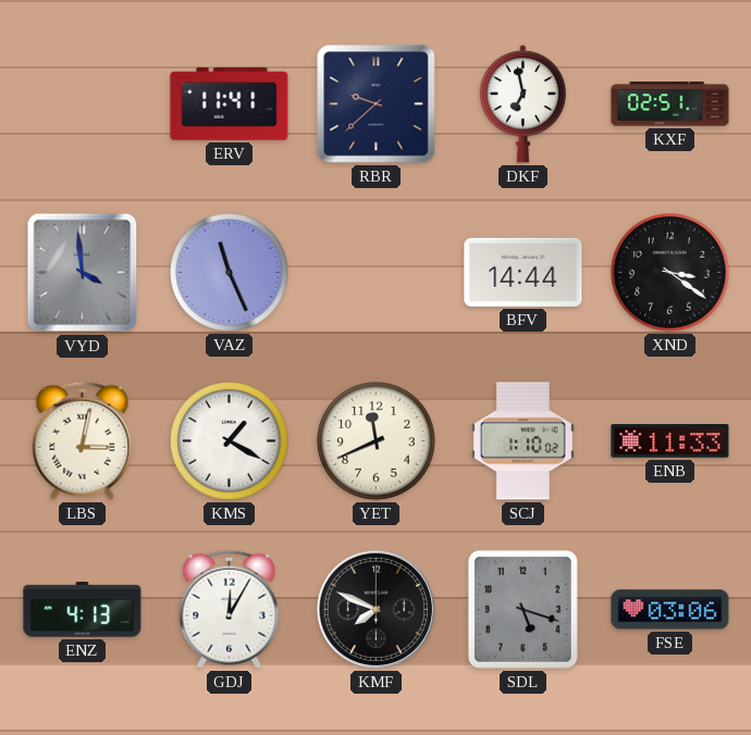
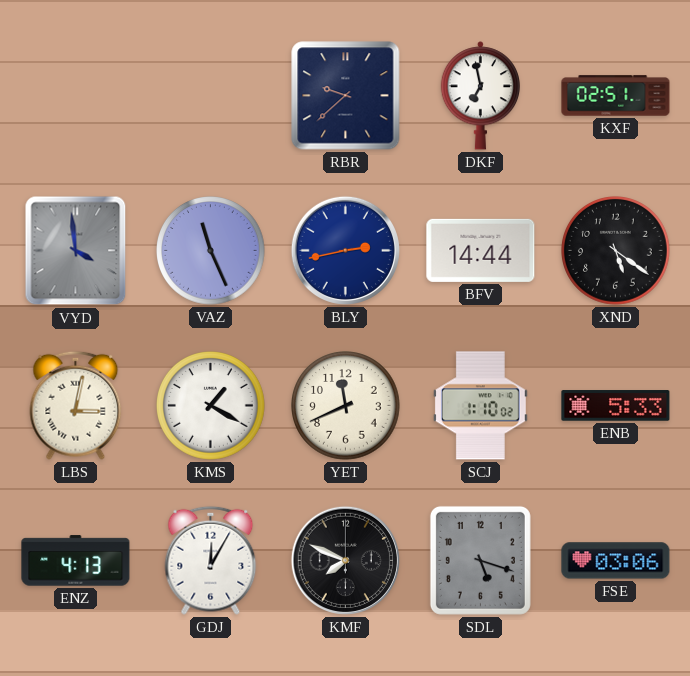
ERV: 11:41 -> none (230, 104)
BLY: none -> 2:43 (345, 250)
XND: 3:21 -> 5:21 (616, 251)
ENB: 11:33 -> 5:33 (616, 406)
